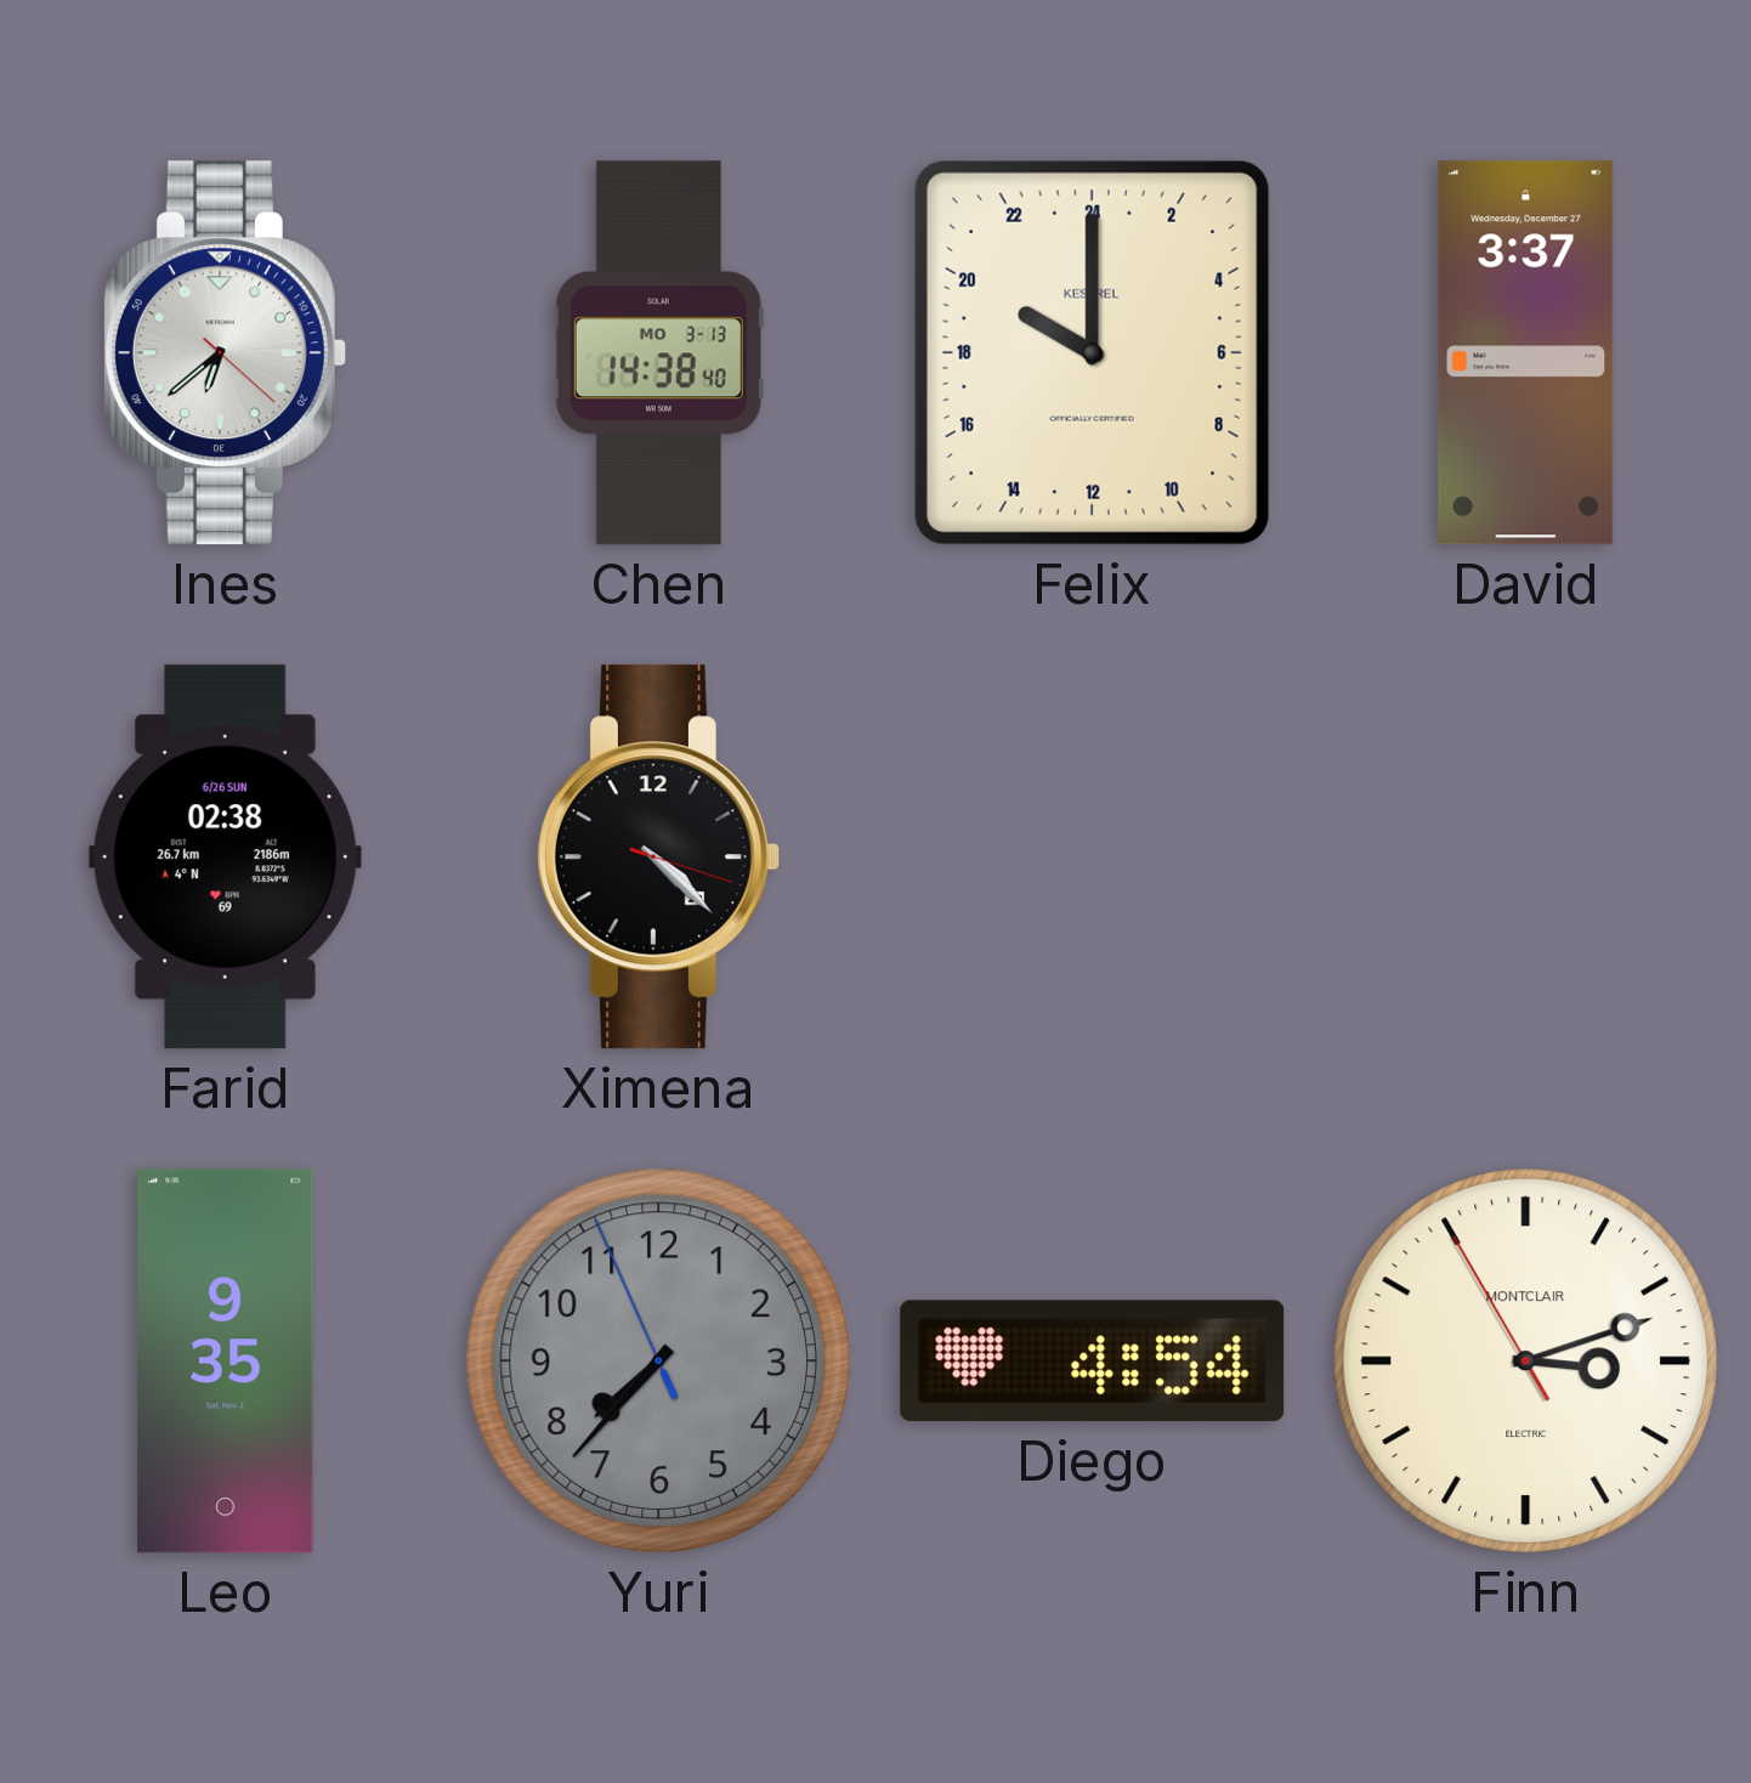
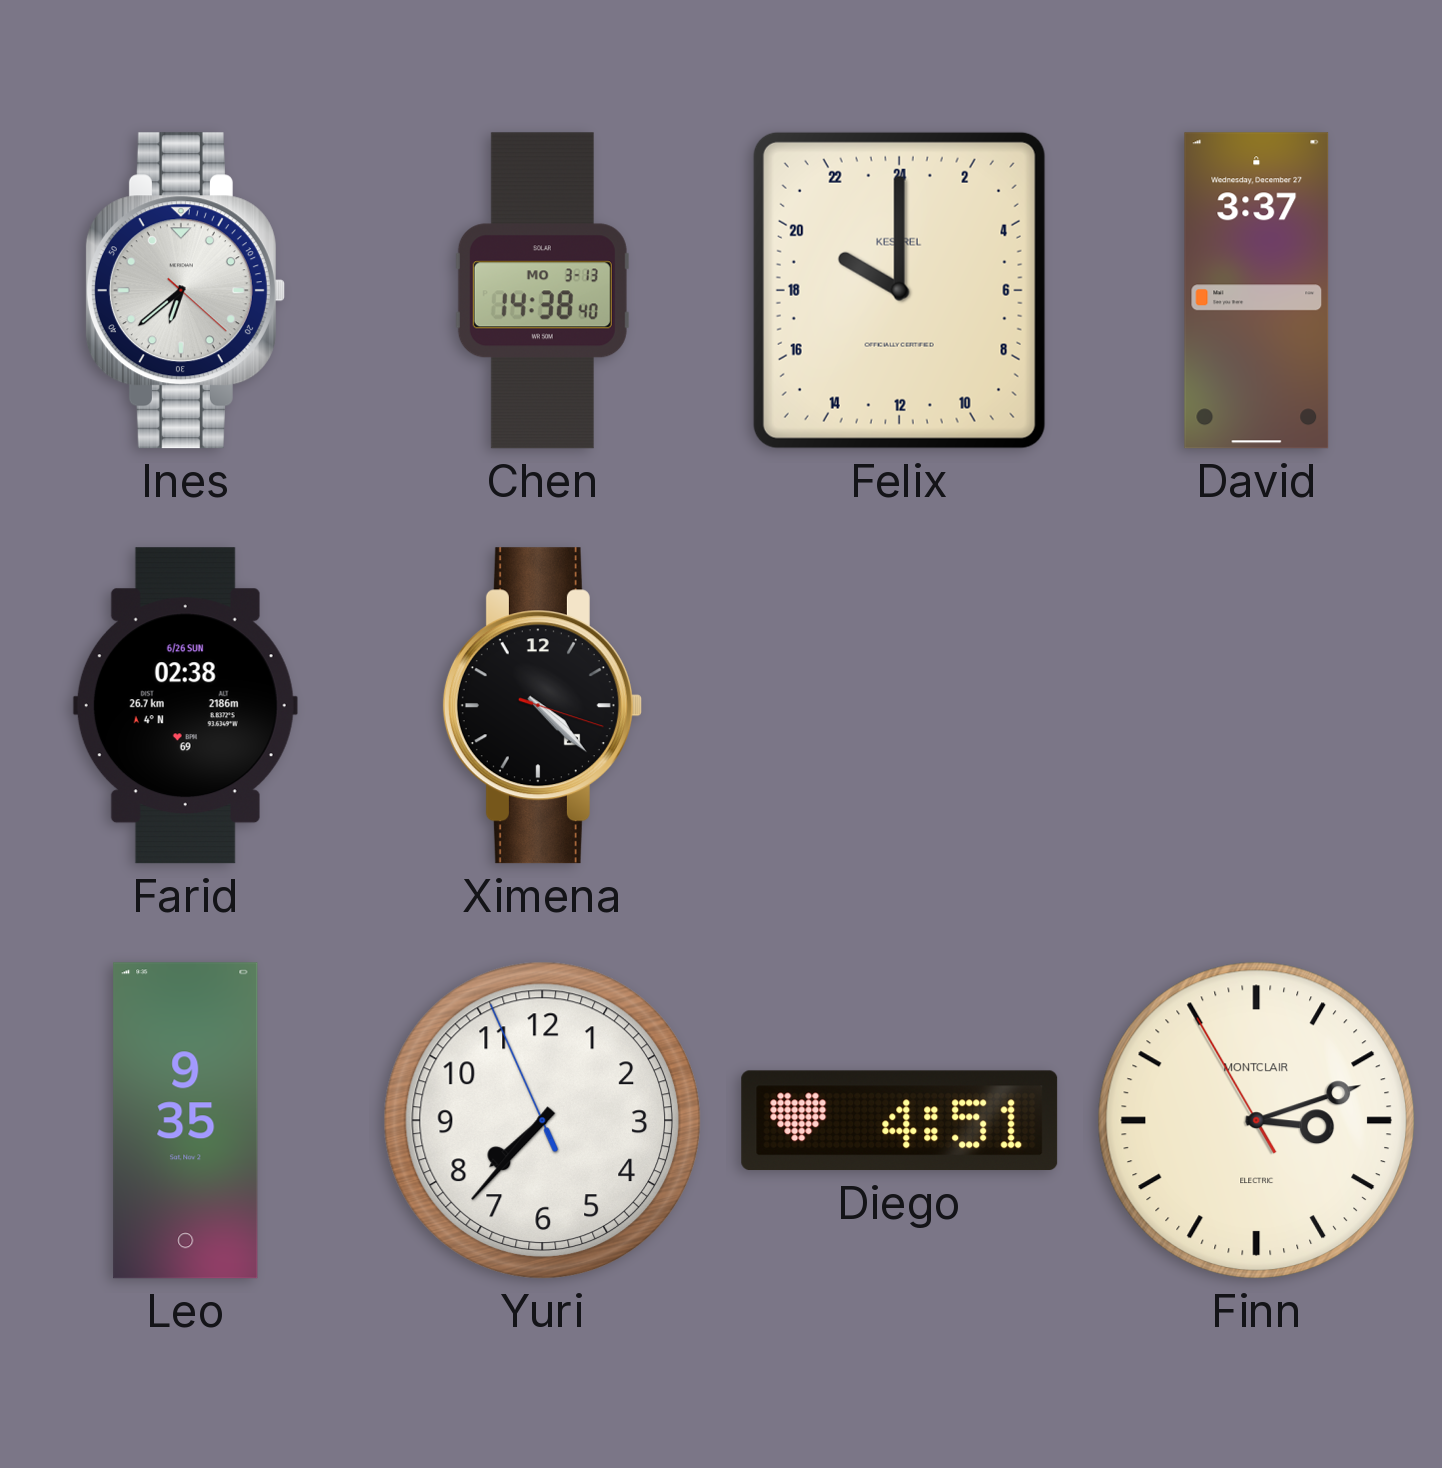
Yuri dial: grey -> white (542, 1120)
Diego: 4:54 -> 4:51 (900, 1121)
